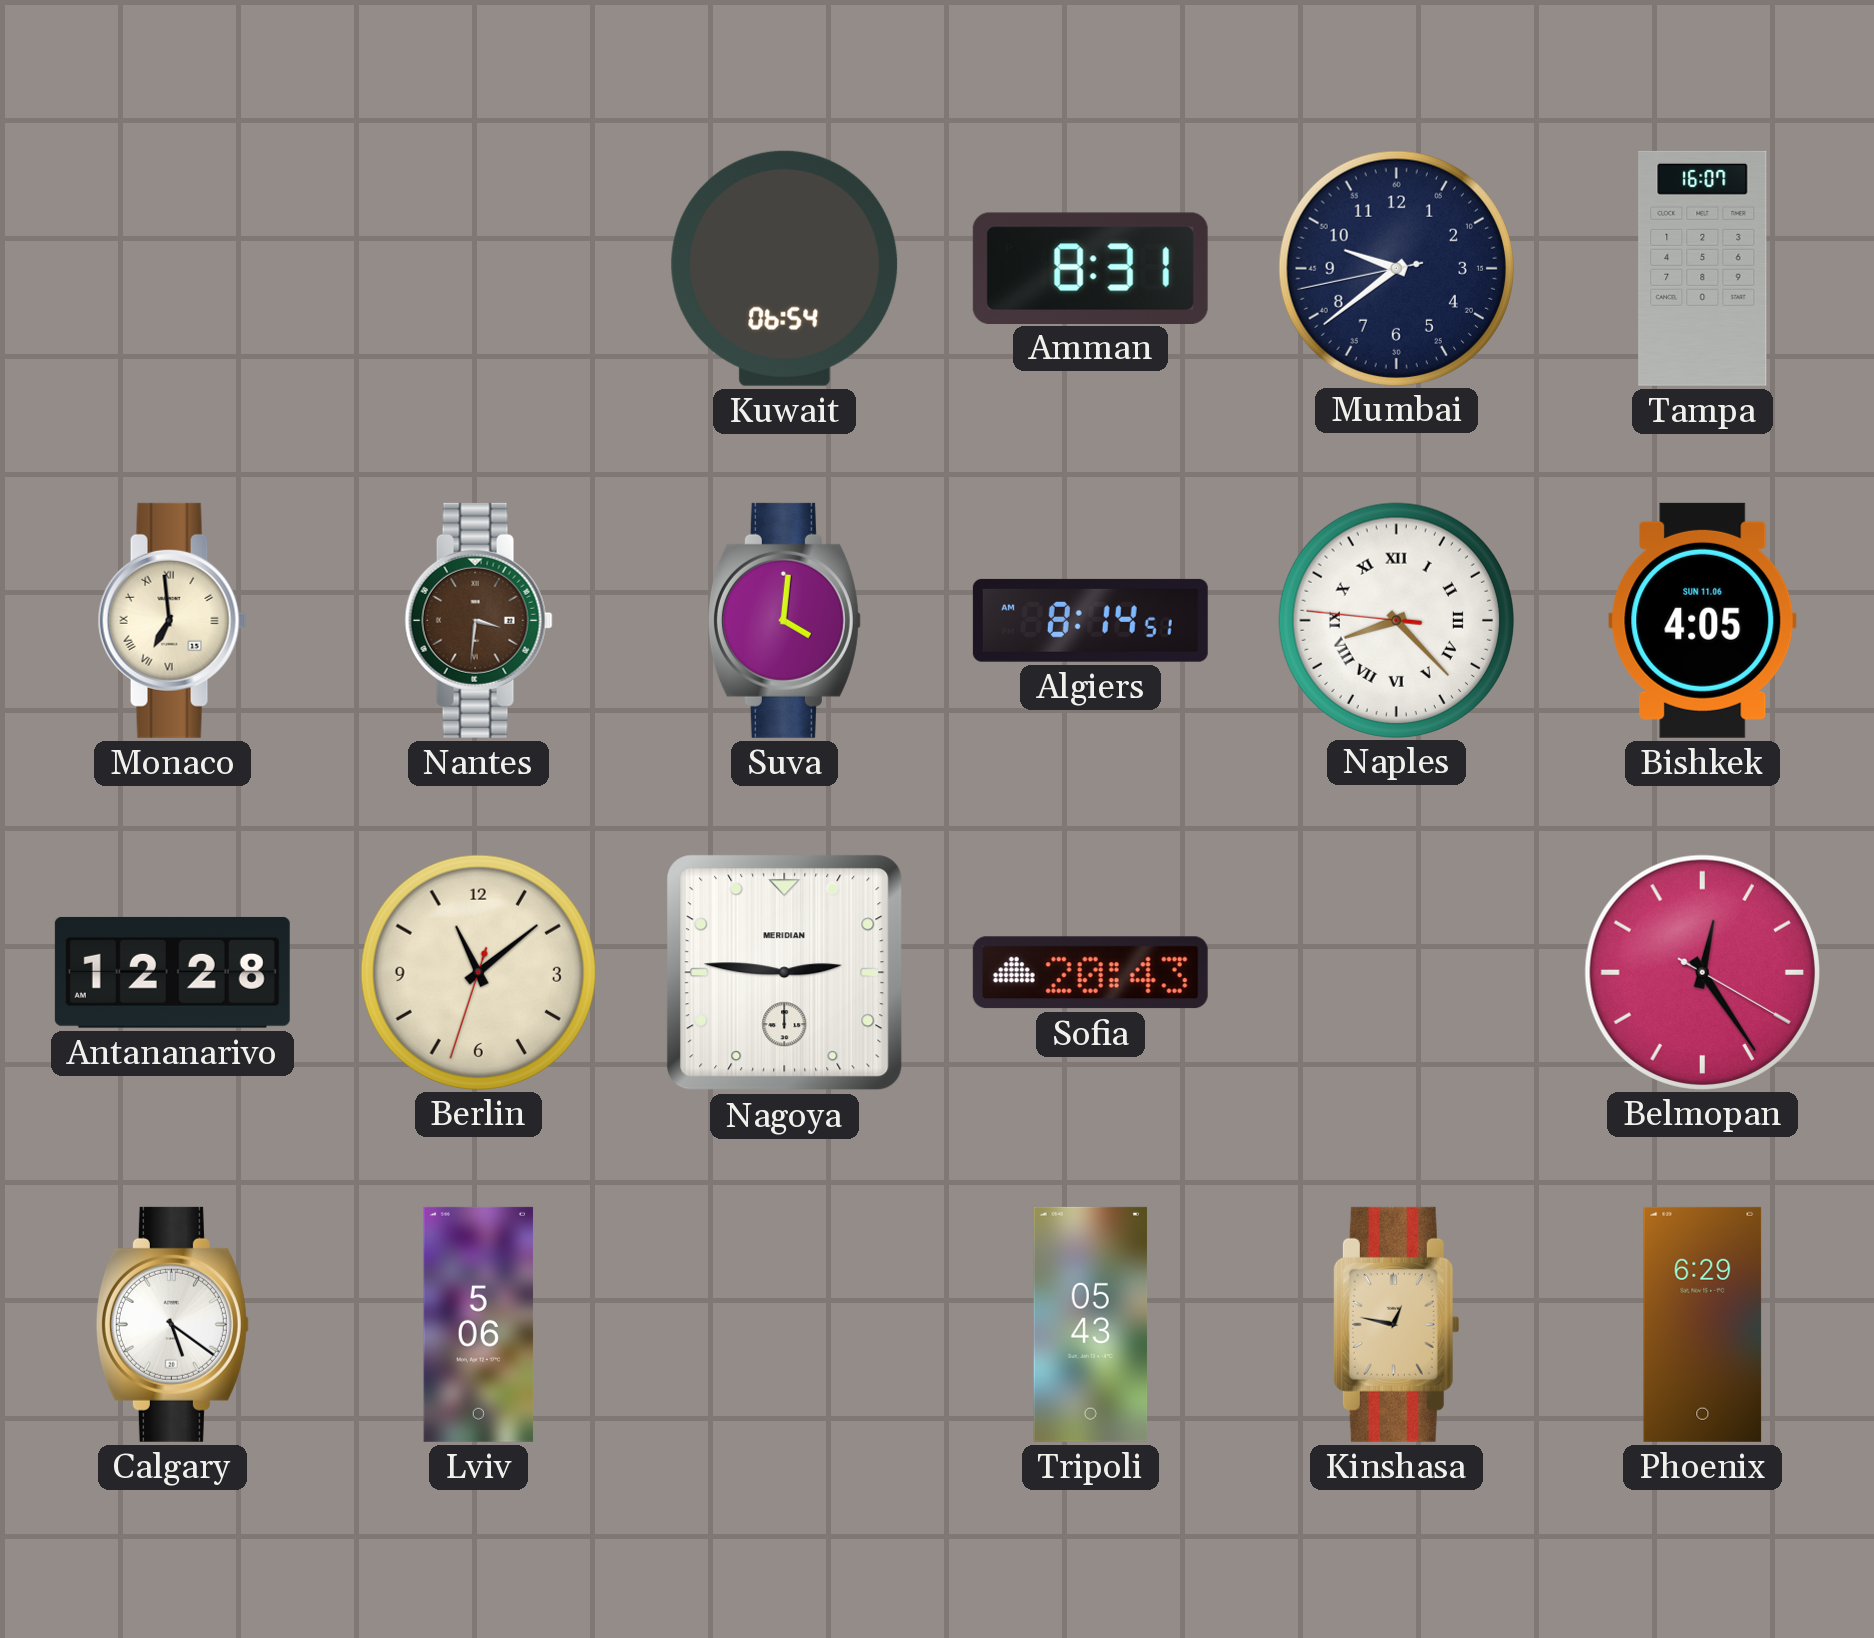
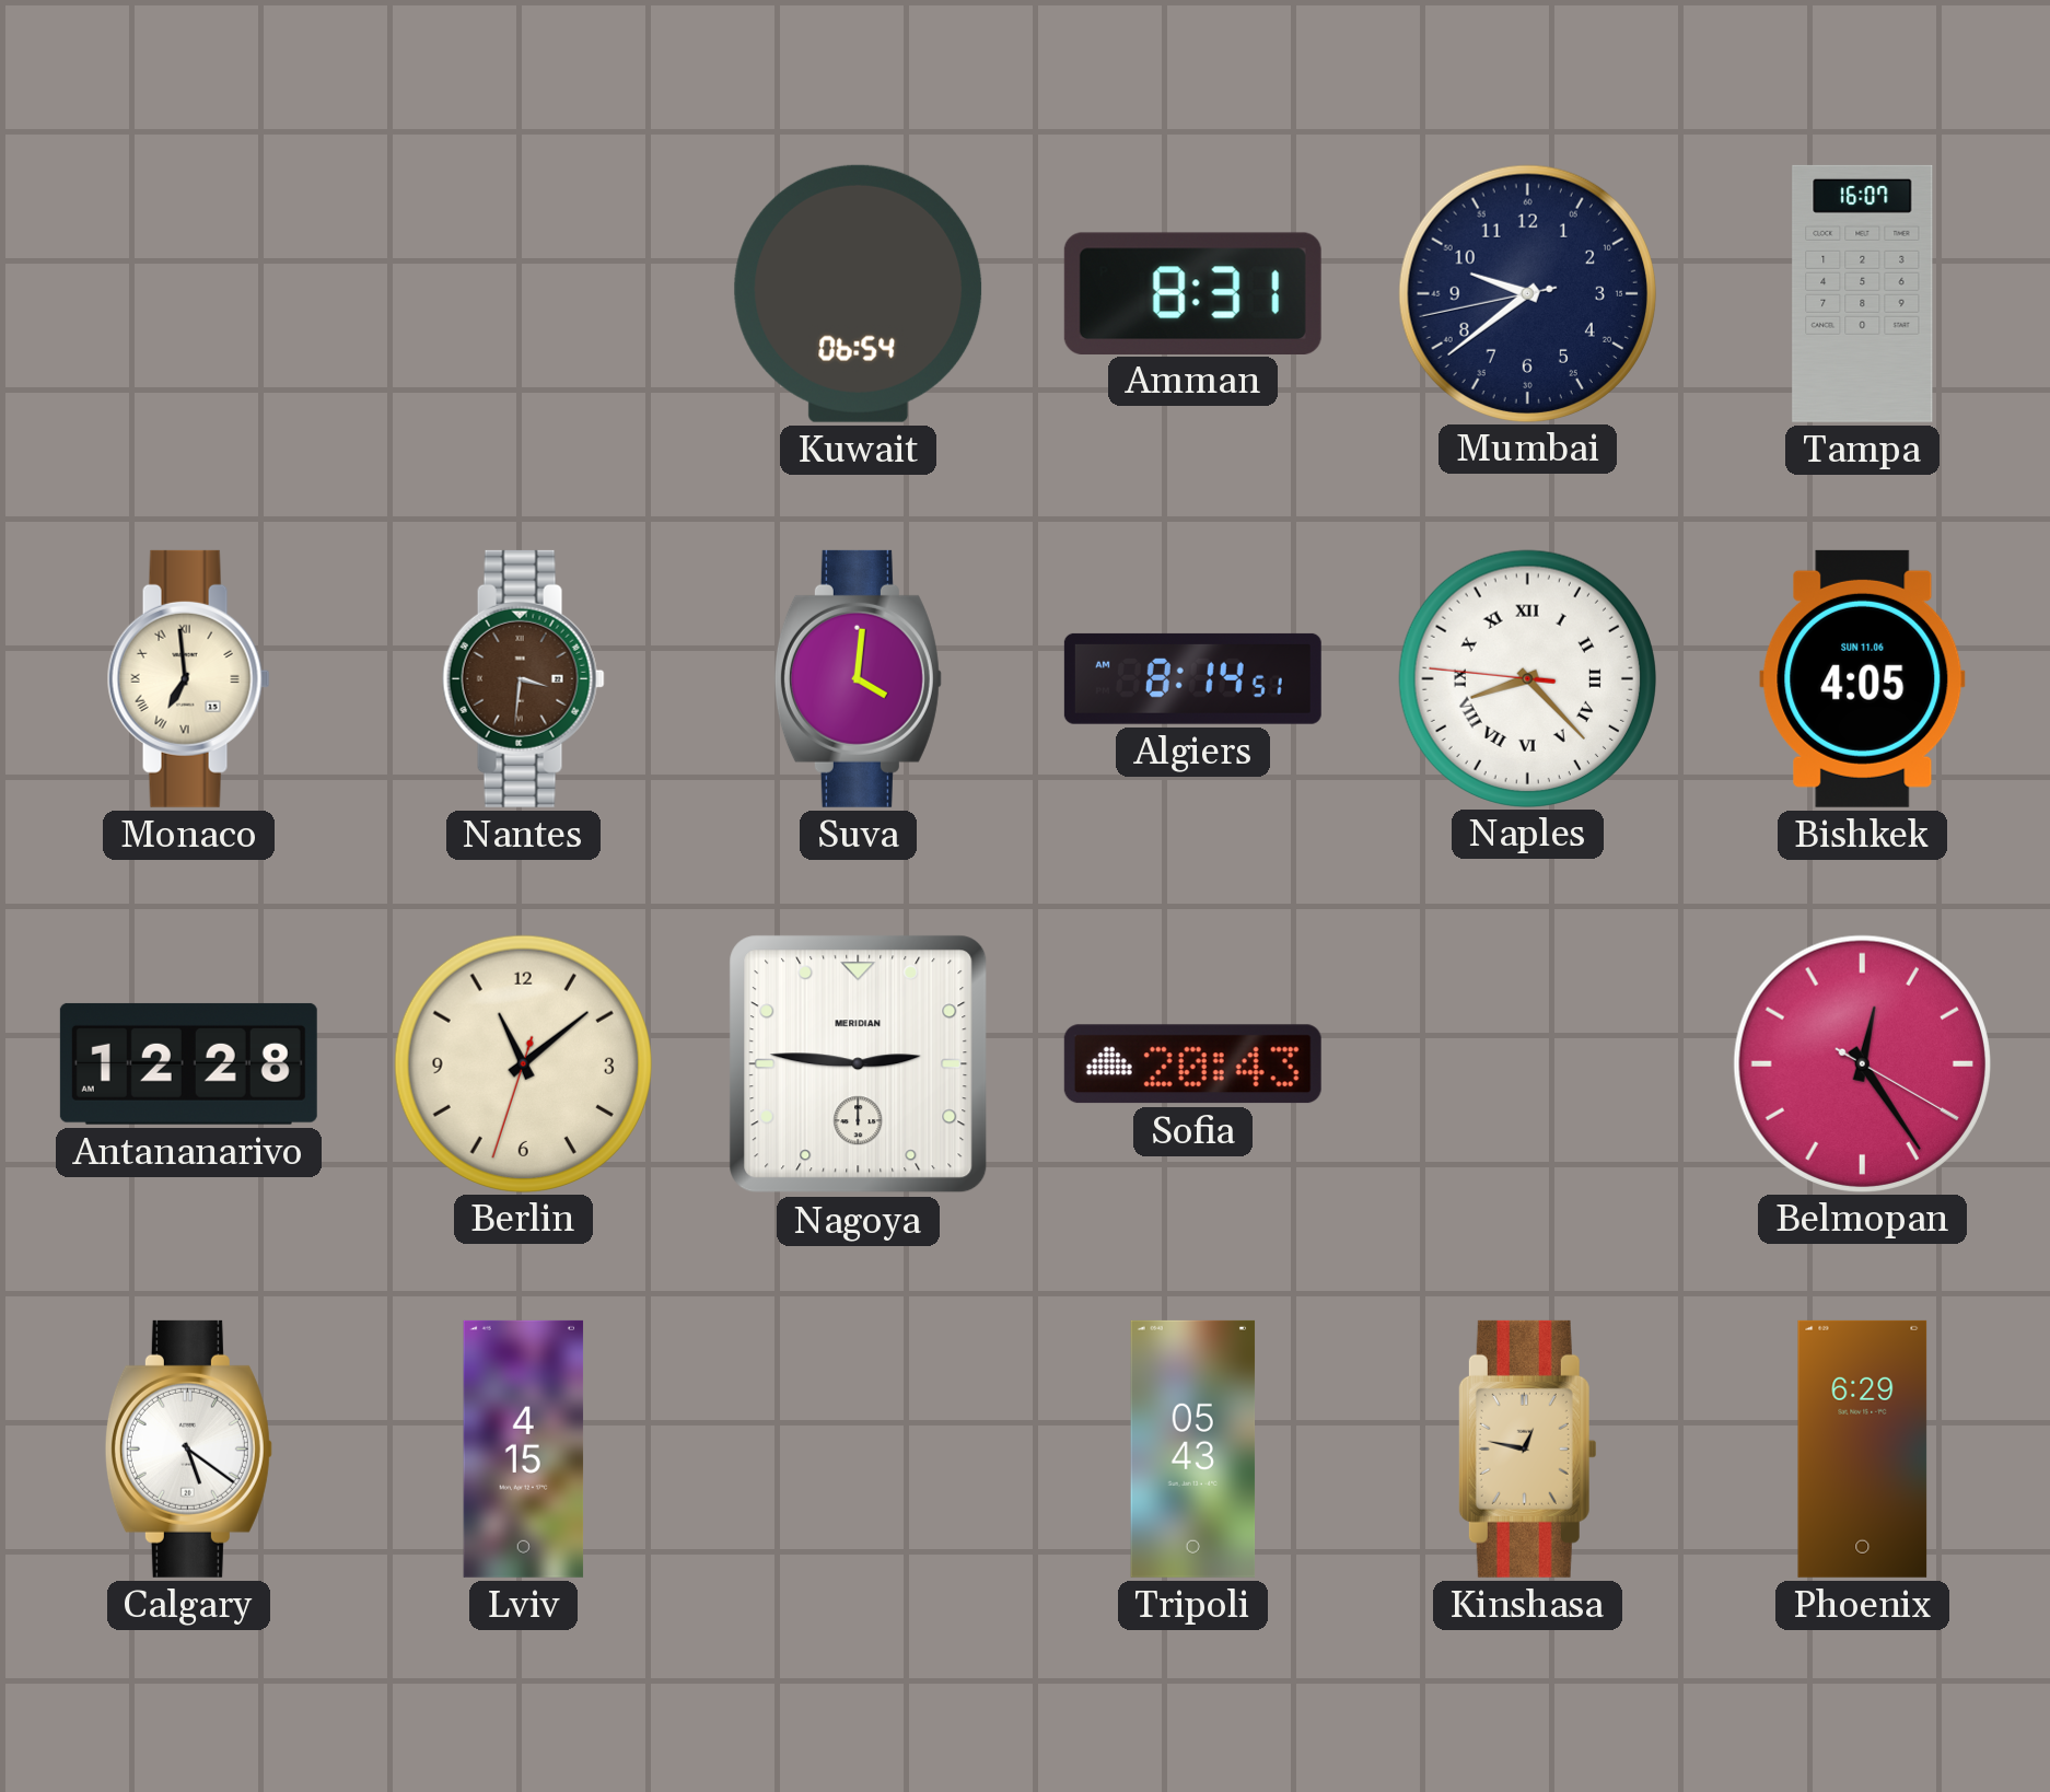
Lviv: 5:06 -> 4:15 (524, 1448)
